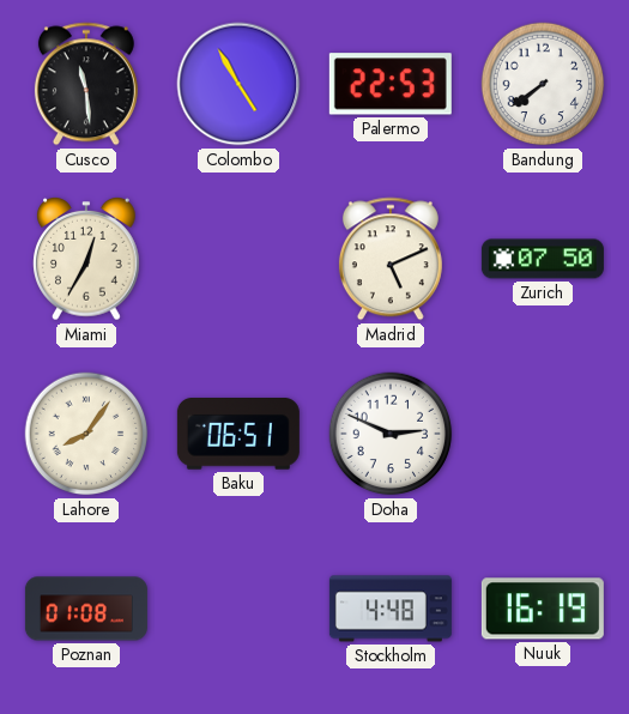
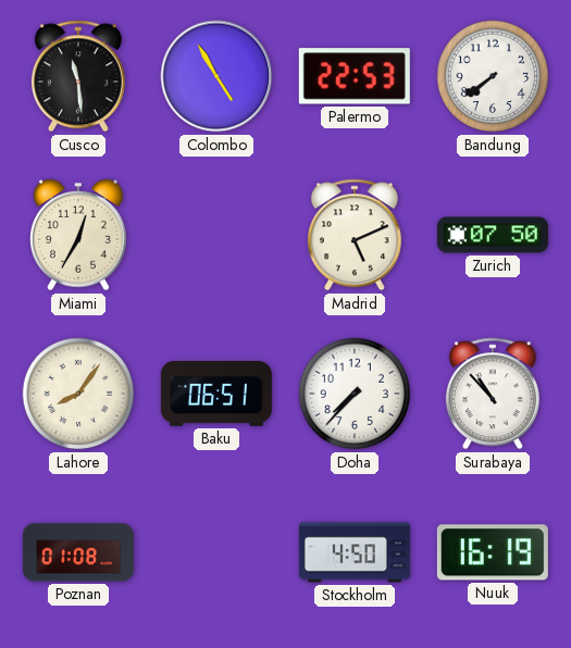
Doha: 2:49 -> 7:37 (355, 394)
Surabaya: none -> 10:53 (493, 394)
Stockholm: 4:48 -> 4:50 (355, 552)
